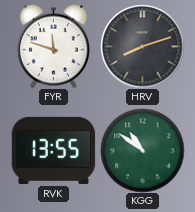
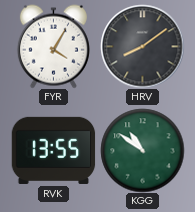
FYR: 11:48 -> 4:05 (53, 46)
HRV: 8:12 -> 8:09 (142, 46)
